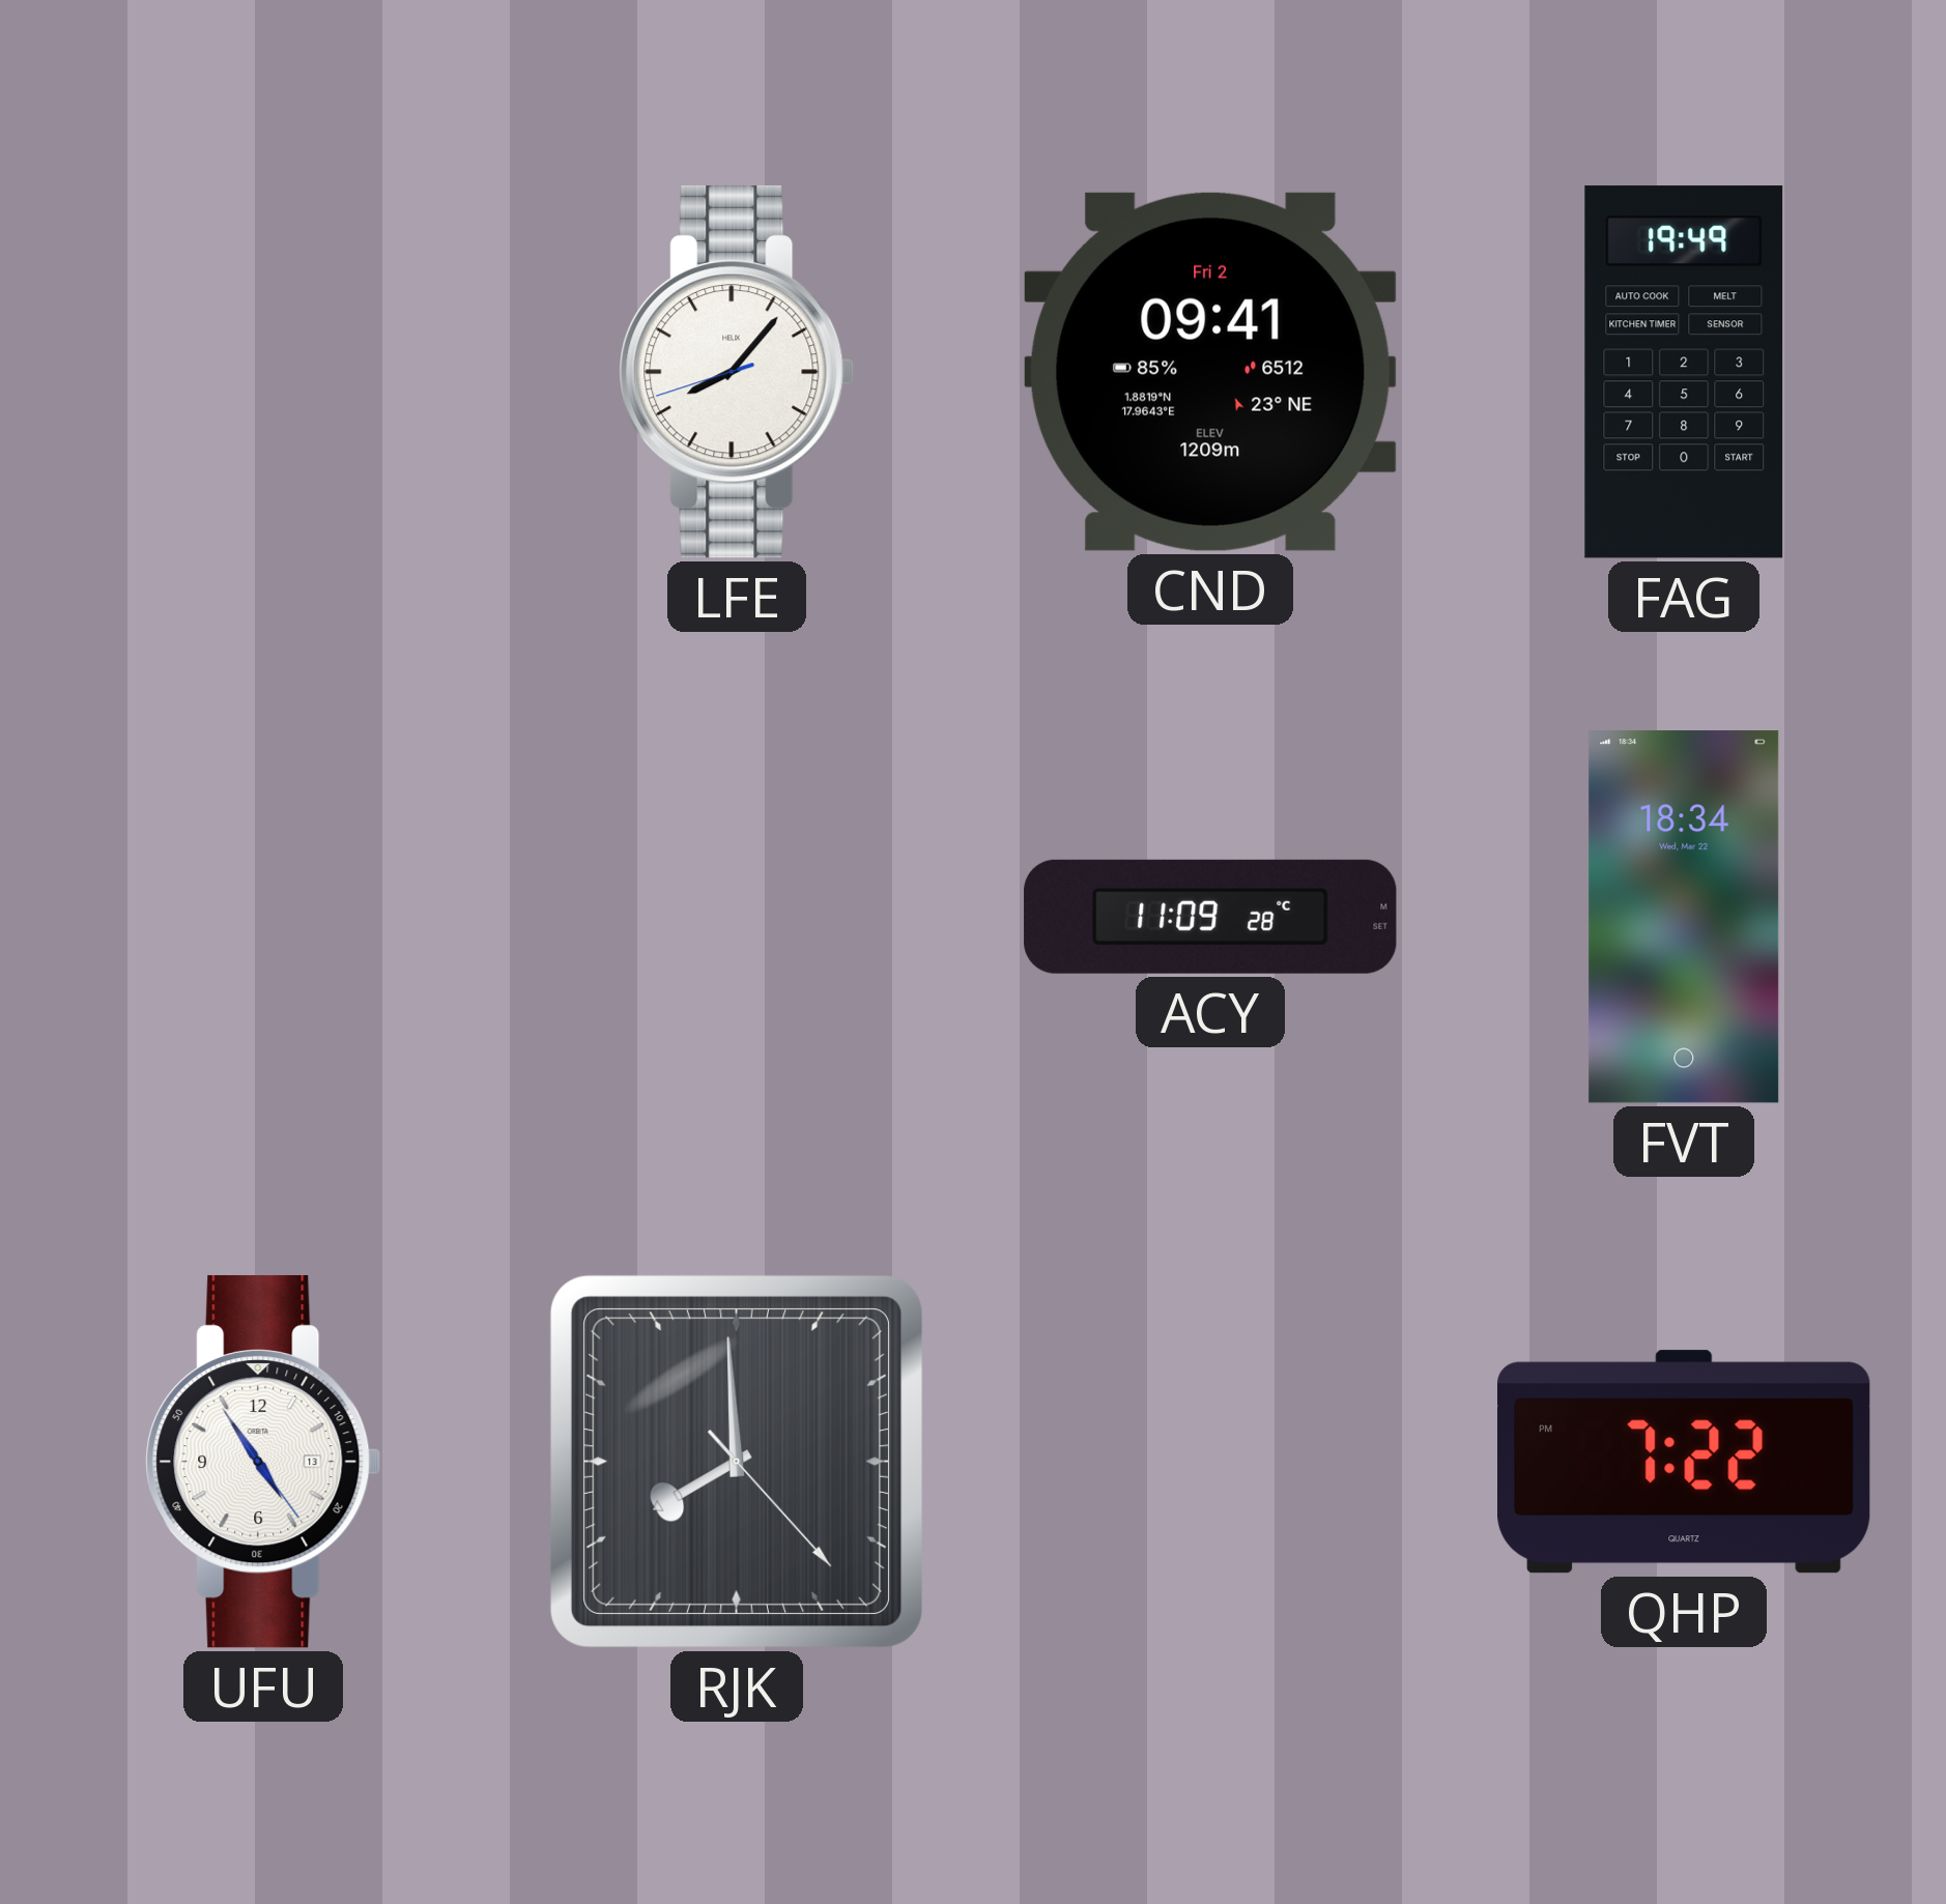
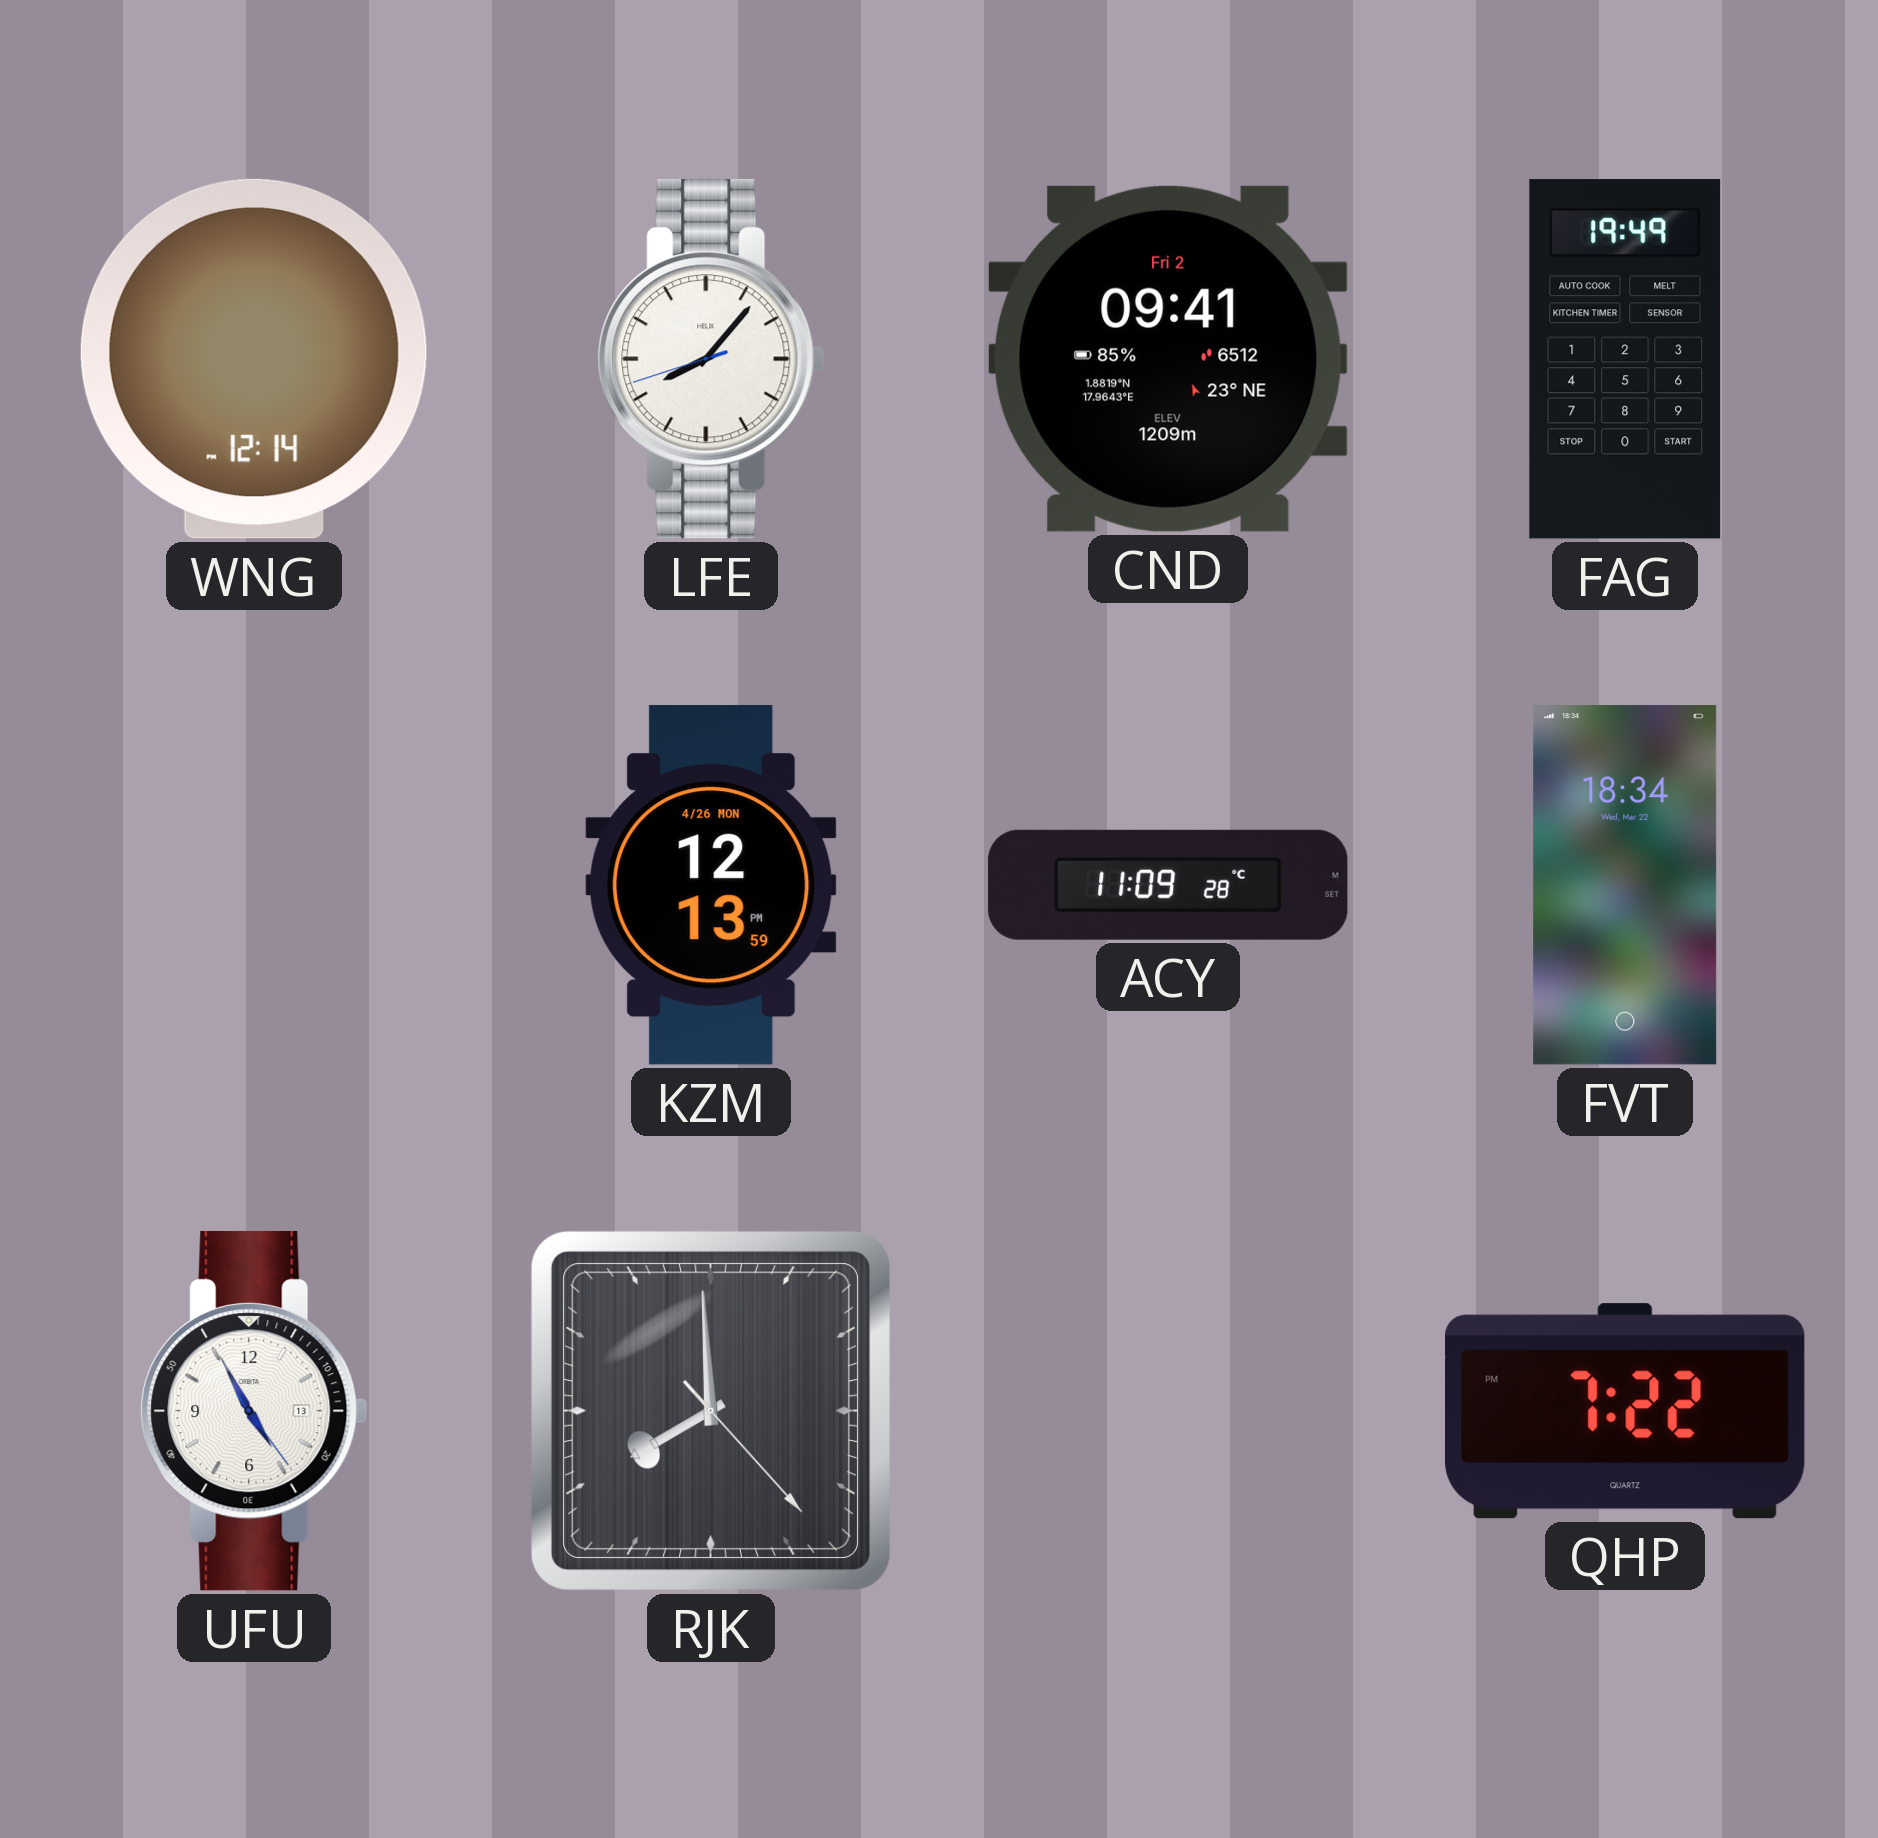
WNG: none -> 12:14 (254, 359)
KZM: none -> 12:13 (711, 885)
UFU: 4:54 -> 4:55 (254, 1411)
